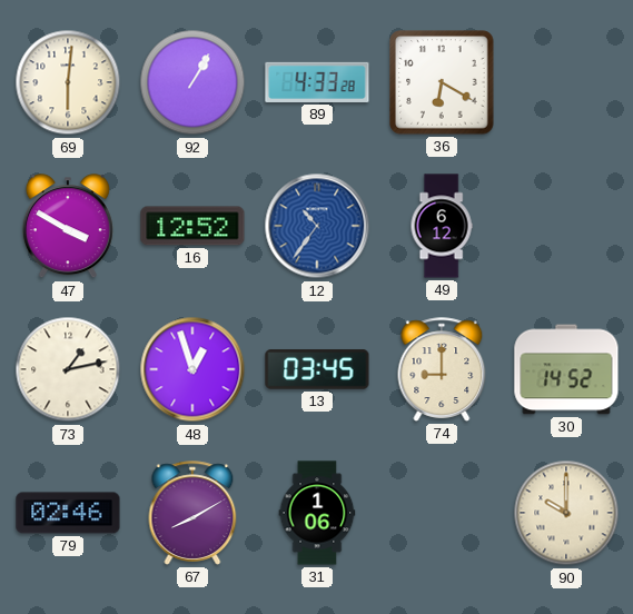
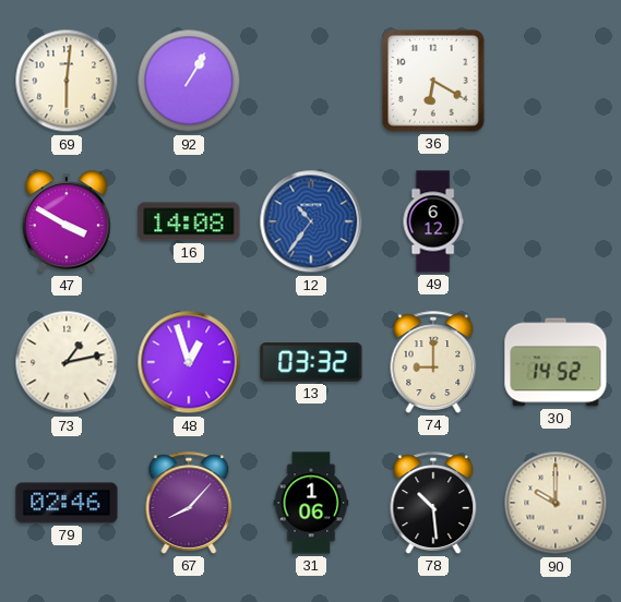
89: 4:33 -> none (317, 82)
16: 12:52 -> 14:08 (189, 221)
13: 03:45 -> 03:32 (311, 362)
67: 8:10 -> 8:07 (189, 503)
78: none -> 10:29 (433, 503)
